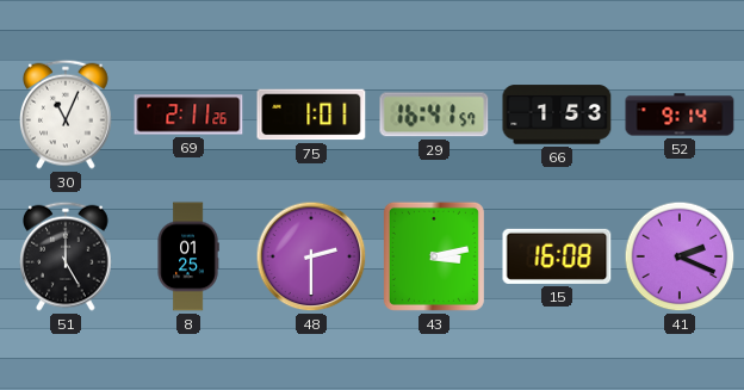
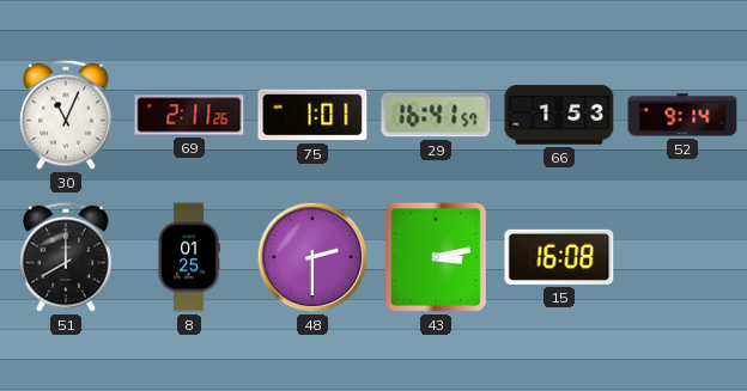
51: 5:00 -> 8:00 (67, 257)
41: 2:19 -> none (680, 256)
